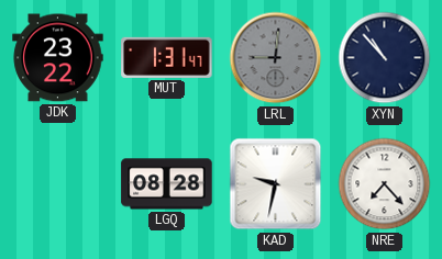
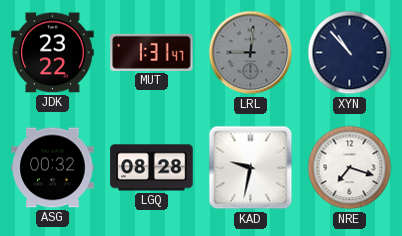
ASG: none -> 00:32 (53, 168)
NRE: 7:23 -> 7:18 (350, 168)
